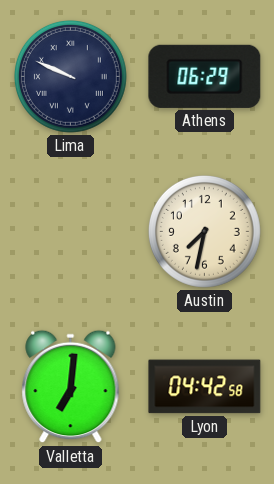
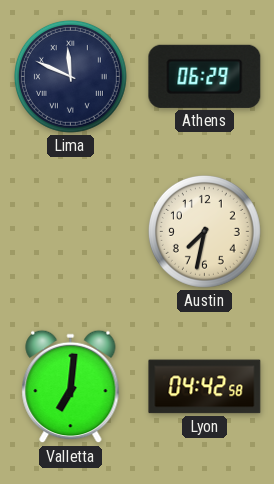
Lima: 9:49 -> 11:49 (70, 76)
